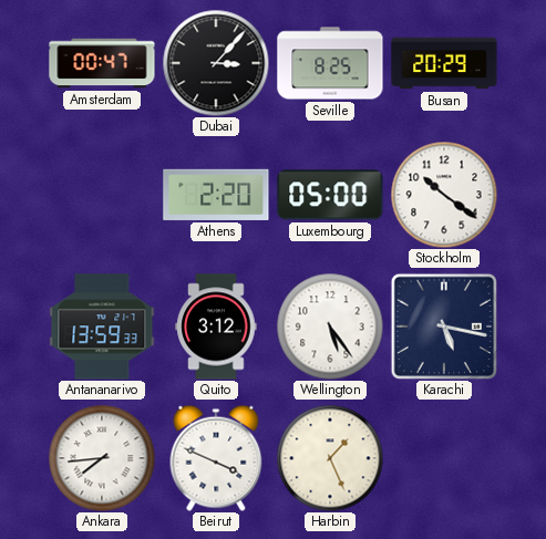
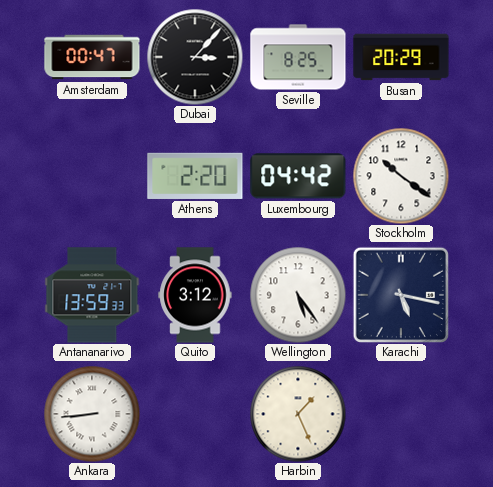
Luxembourg: 05:00 -> 04:42 (298, 176)
Ankara: 7:44 -> 8:44 (92, 414)
Beirut: 3:49 -> none (216, 458)
